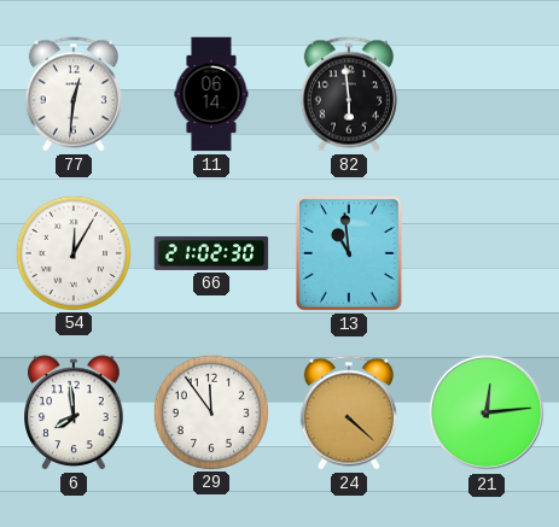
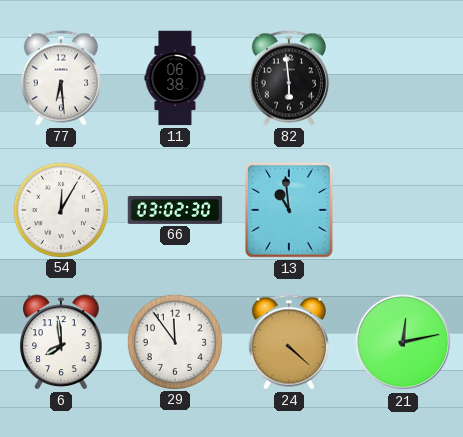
77: 12:31 -> 6:29 (61, 78)
11: 06:14 -> 06:38 (175, 78)
66: 21:02 -> 03:02 (175, 210)
21: 12:14 -> 12:13 (403, 342)
